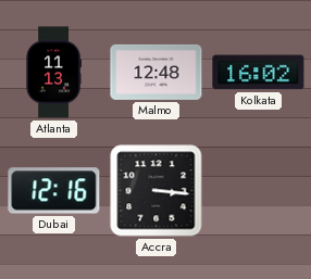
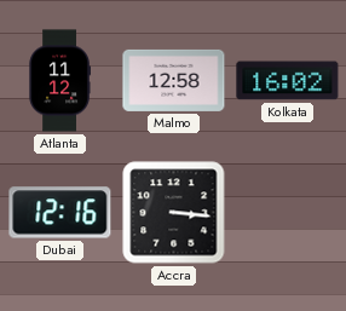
Atlanta: 11:13 -> 11:12 (59, 81)
Malmo: 12:48 -> 12:58 (174, 80)
